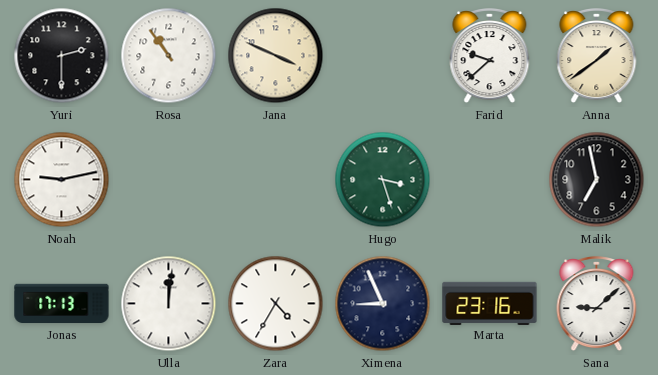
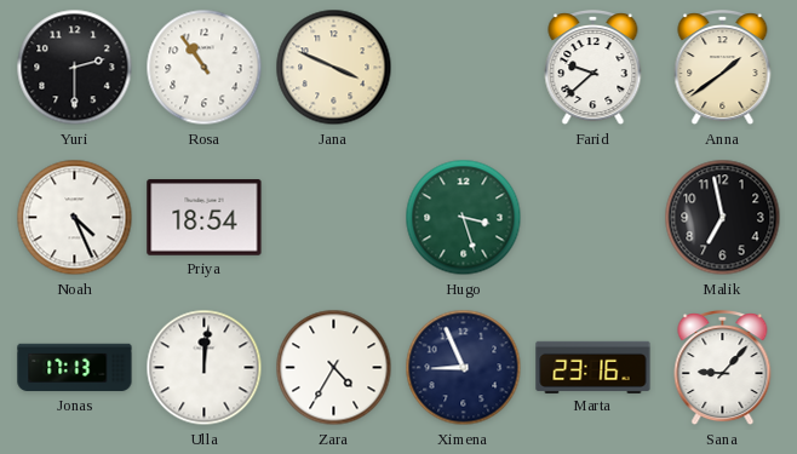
Noah: 9:13 -> 4:26 (75, 218)
Priya: none -> 18:54 (205, 218)
Sana: 9:08 -> 9:07 (723, 369)
